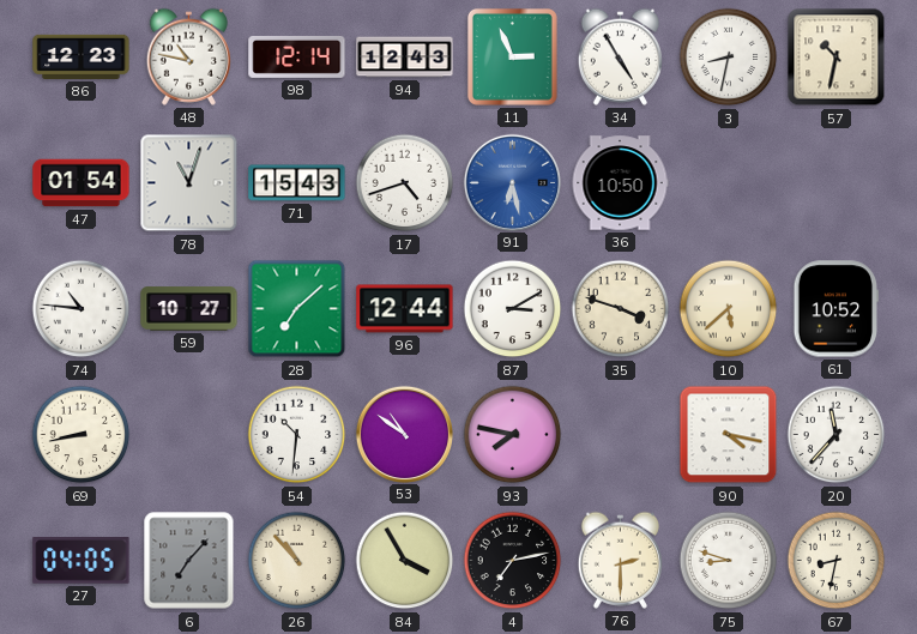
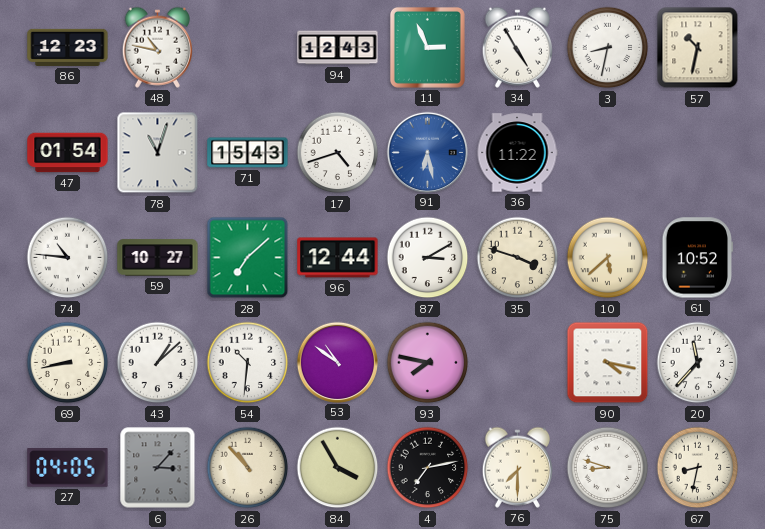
98: 12:14 -> none (297, 56)
36: 10:50 -> 11:22 (517, 153)
43: none -> 1:08 (158, 363)
6: 7:07 -> 3:07 (158, 468)
76: 2:30 -> 7:30 (517, 467)
